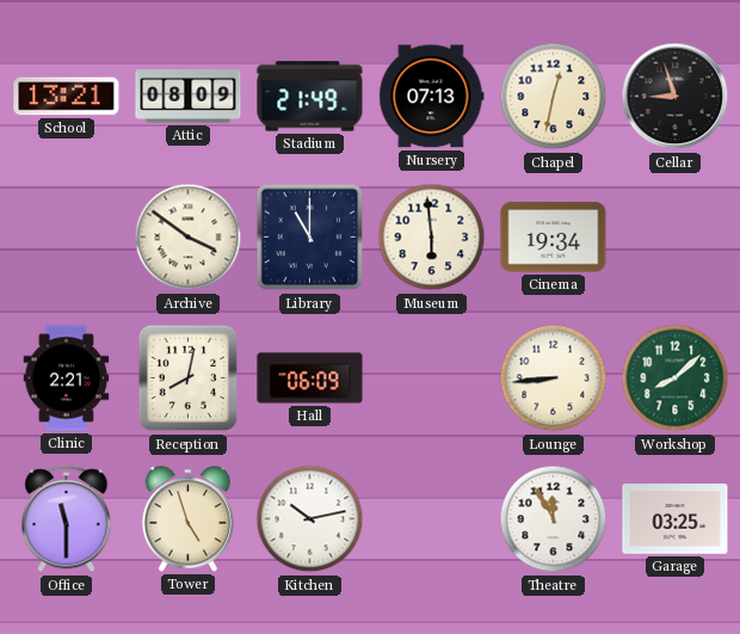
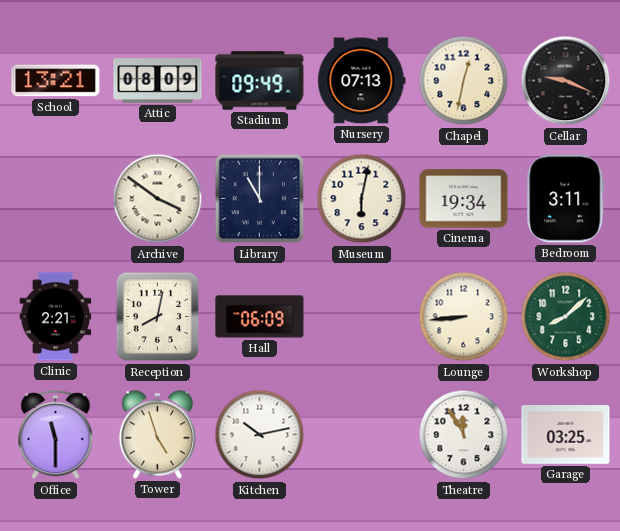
Stadium: 21:49 -> 09:49 (260, 81)
Cellar: 8:57 -> 9:19 (566, 81)
Museum: 5:59 -> 6:02 (362, 199)
Bedroom: none -> 3:11 (566, 199)
